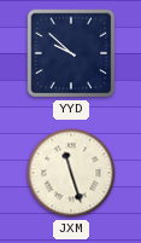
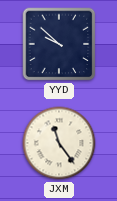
JXM: 11:27 -> 11:24 (59, 143)
